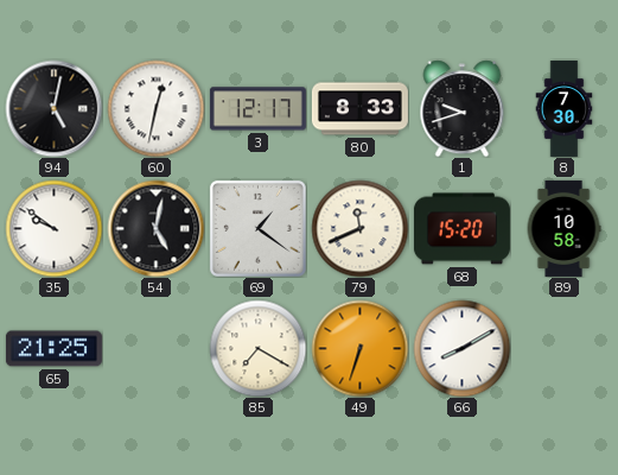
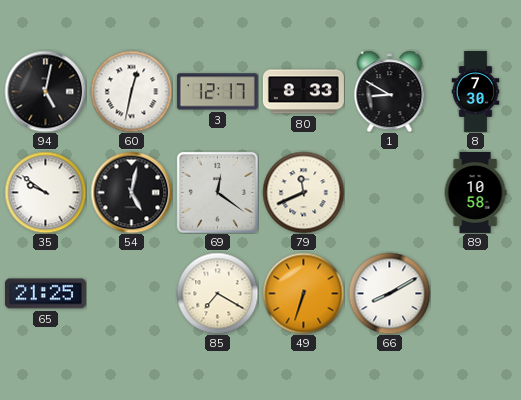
1: 9:42 -> 8:50 (390, 91)
69: 1:21 -> 12:21 (217, 192)
68: 15:20 -> none (461, 229)
